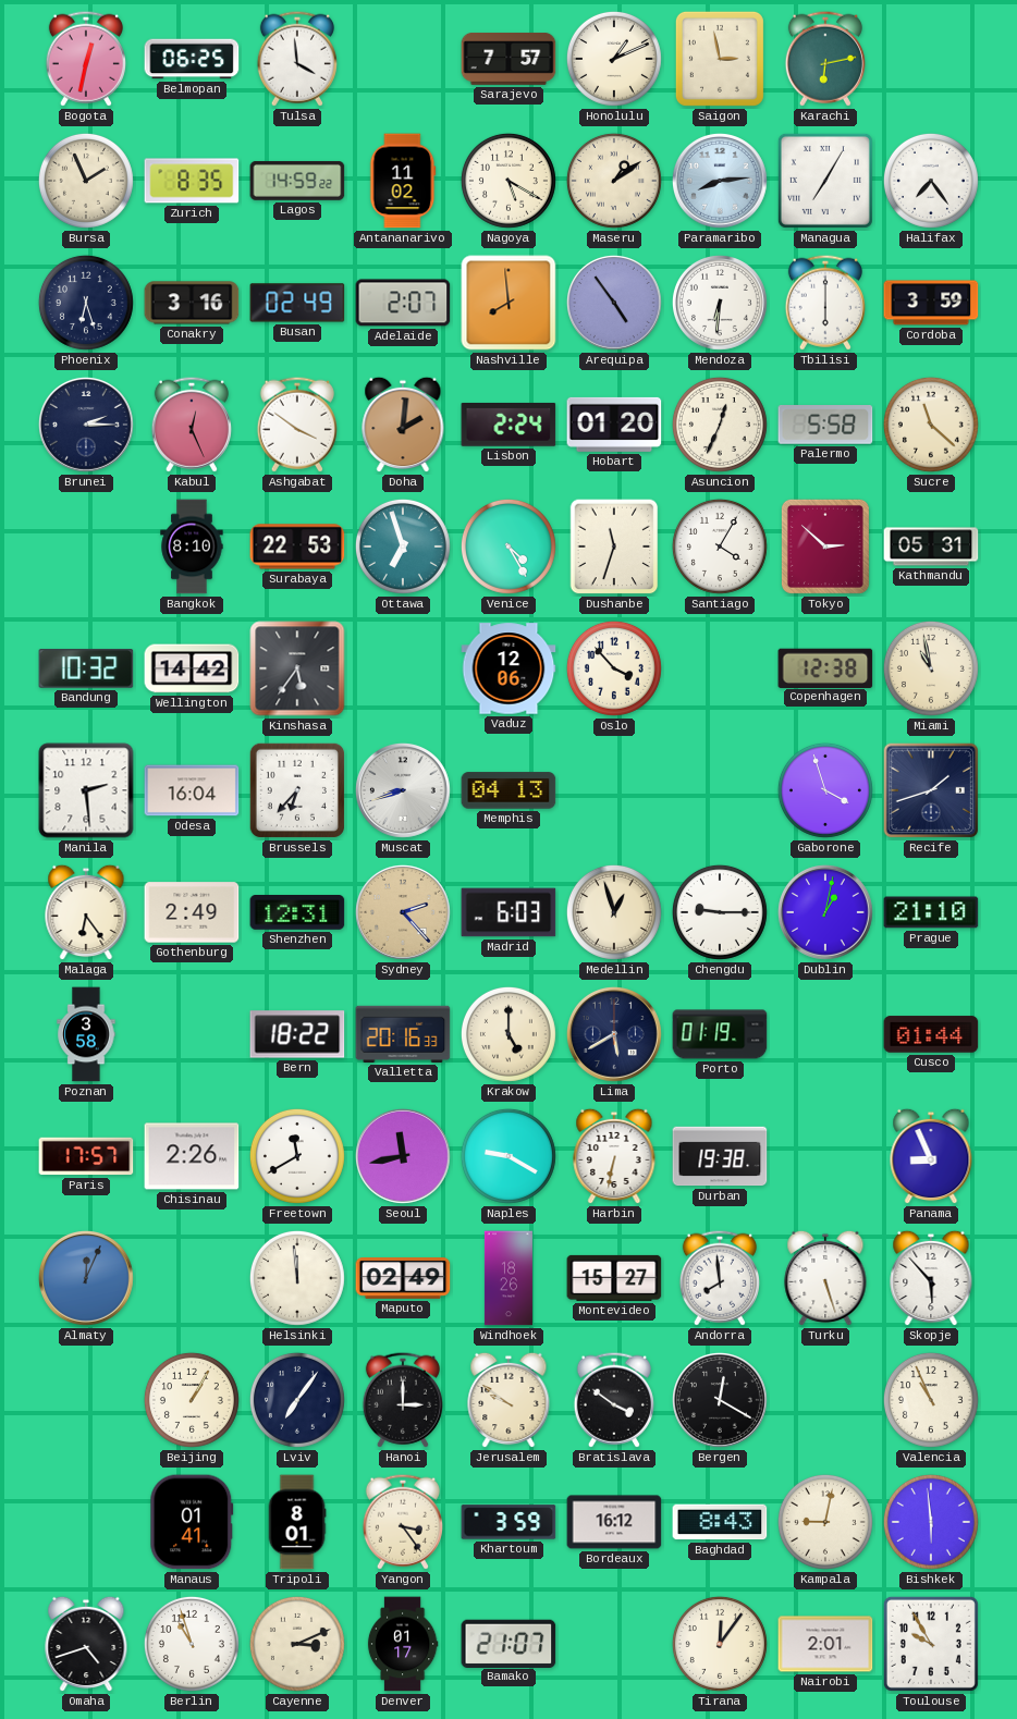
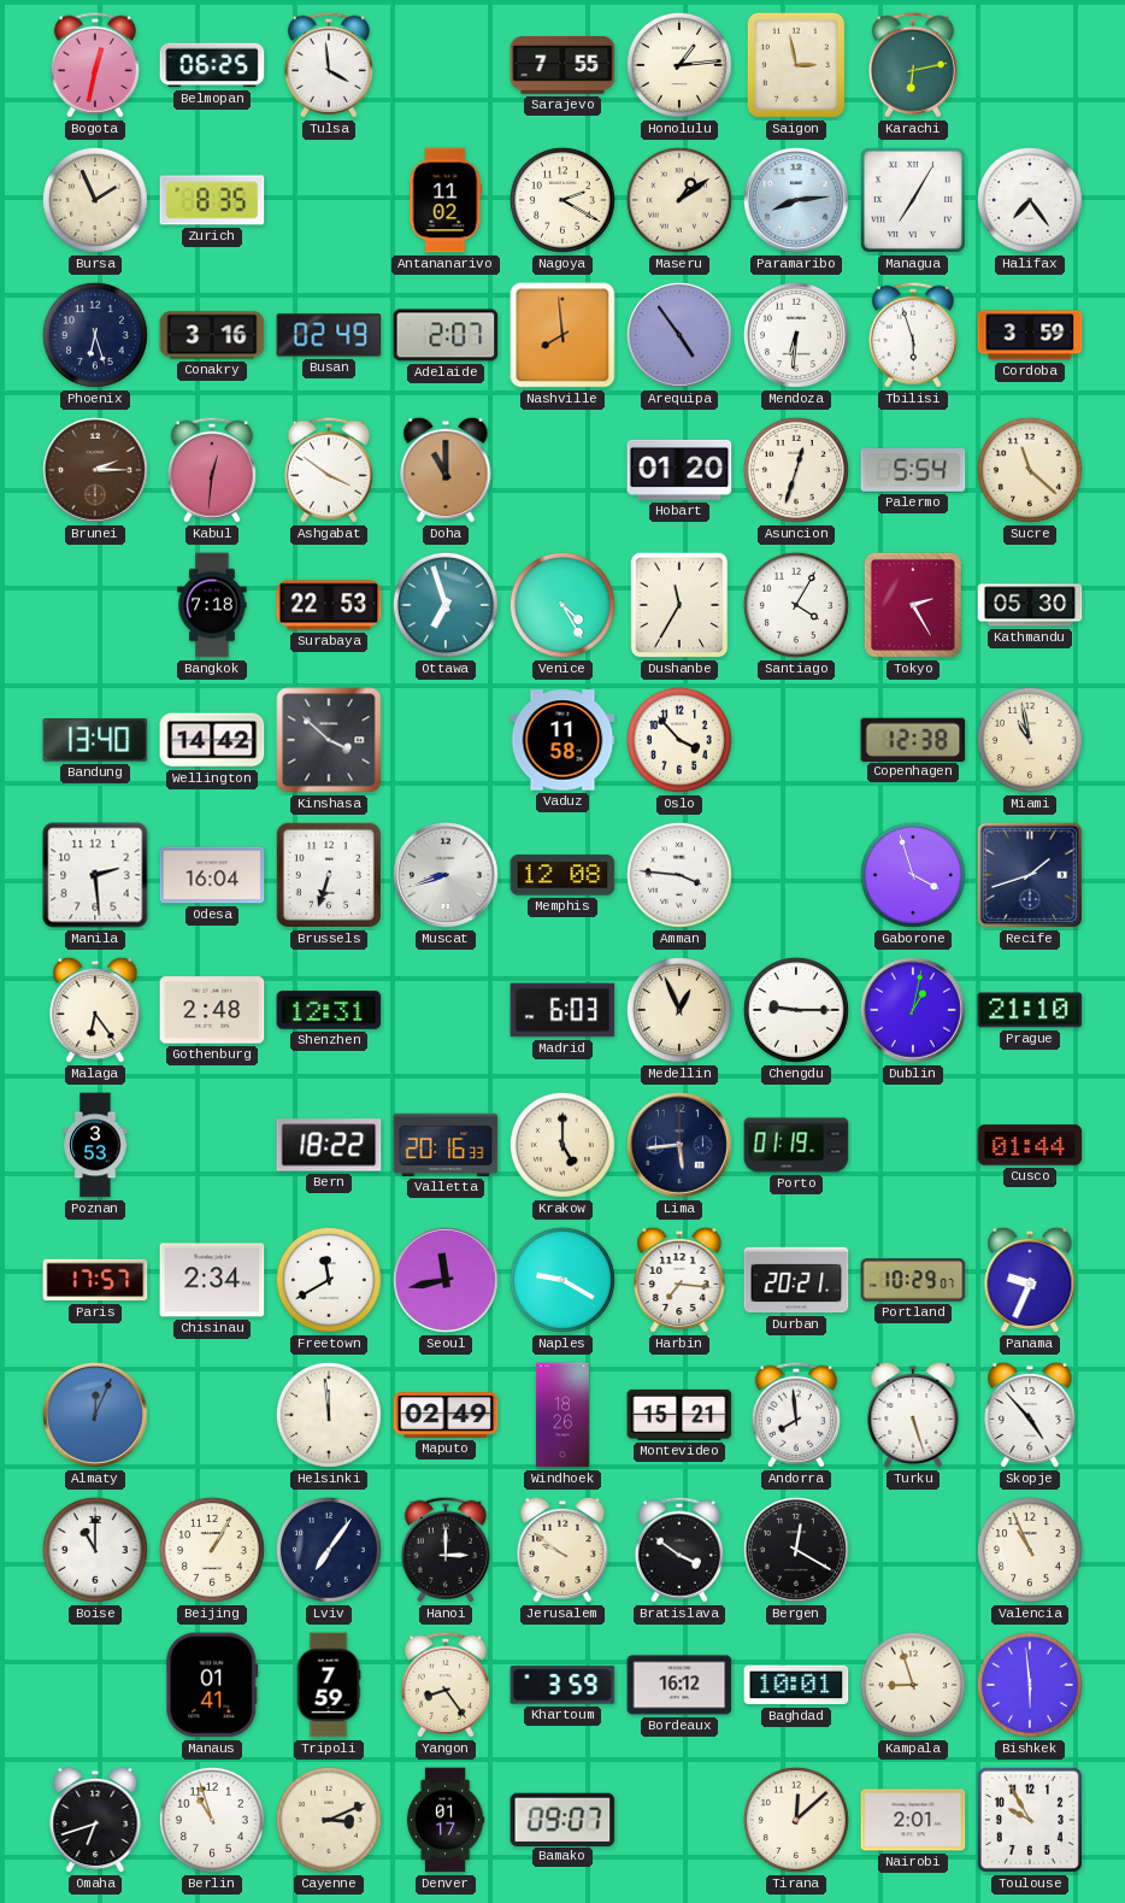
Sarajevo: 7:57 -> 7:55 (562, 66)
Honolulu: 1:11 -> 1:14 (679, 65)
Lagos: 14:59 -> none (297, 181)
Nagoya: 5:20 -> 2:20 (562, 200)
Tbilisi: 6:00 -> 5:57 (913, 335)
Brunei dial: navy -> brown (95, 470)
Kabul: 12:26 -> 12:31 (212, 470)
Doha: 2:01 -> 11:00 (446, 470)
Lisbon: 2:24 -> none (508, 425)
Asuncion: 12:34 -> 12:33 (796, 470)
Palermo: 5:58 -> 5:54 (913, 470)
Bangkok: 8:10 -> 7:18 (212, 605)
Dushanbe: 11:33 -> 11:35 (679, 605)
Tokyo: 2:52 -> 2:25 (913, 605)
Kathmandu: 05:31 -> 05:30 (1030, 605)
Bandung: 10:32 -> 13:40 (95, 740)
Kinshasa: 5:36 -> 3:52 (329, 740)
Vaduz: 12:06 -> 11:58 (562, 740)
Brussels: 6:37 -> 6:33 (329, 875)
Memphis: 04:13 -> 12:08 (562, 875)
Amman: none -> 3:46 (679, 875)
Gothenburg: 2:49 -> 2:48 (212, 1010)
Sydney: 2:23 -> none (403, 912)
Medellin: 12:57 -> 12:56 (679, 1010)
Poznan: 3:58 -> 3:53 (95, 1145)
Lima: 5:40 -> 5:44 (679, 1145)
Chisinau: 2:26 -> 2:34 (212, 1280)
Harbin: 6:32 -> 7:16 (679, 1280)
Durban: 19:38 -> 20:21 (796, 1280)
Portland: none -> 10:29 (913, 1280)
Panama: 8:56 -> 9:34 (1030, 1280)
Montevideo: 15:27 -> 15:21 (679, 1415)
Skopje: 5:53 -> 4:53 (1030, 1415)
Boise: none -> 11:00 (95, 1550)
Tripoli: 8:01 -> 7:59 (329, 1685)
Yangon: 3:24 -> 8:24 (446, 1685)
Baghdad: 8:43 -> 10:01 (796, 1685)
Kampala: 9:02 -> 8:57 (913, 1685)
Omaha: 4:42 -> 6:42 (95, 1820)
Bamako: 21:07 -> 09:07 (562, 1819)
Tirana: 12:06 -> 12:08 (796, 1820)
